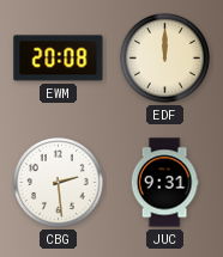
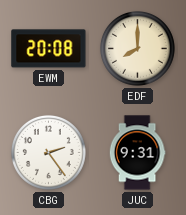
EDF: 12:00 -> 8:00 (137, 48)
CBG: 2:29 -> 2:24 (48, 152)
